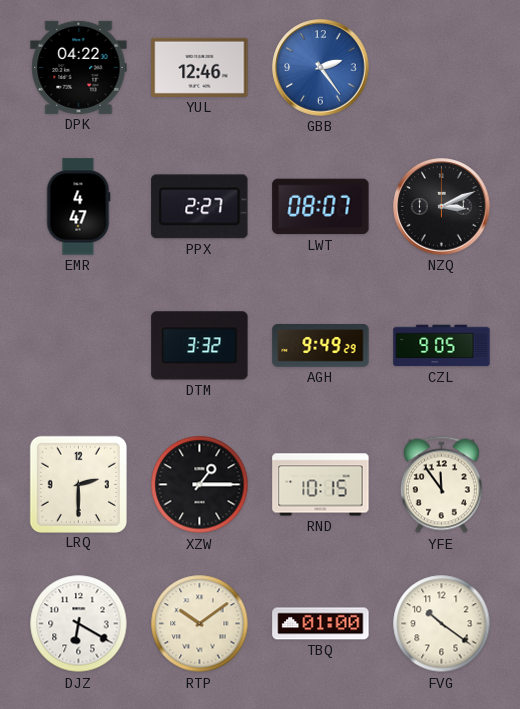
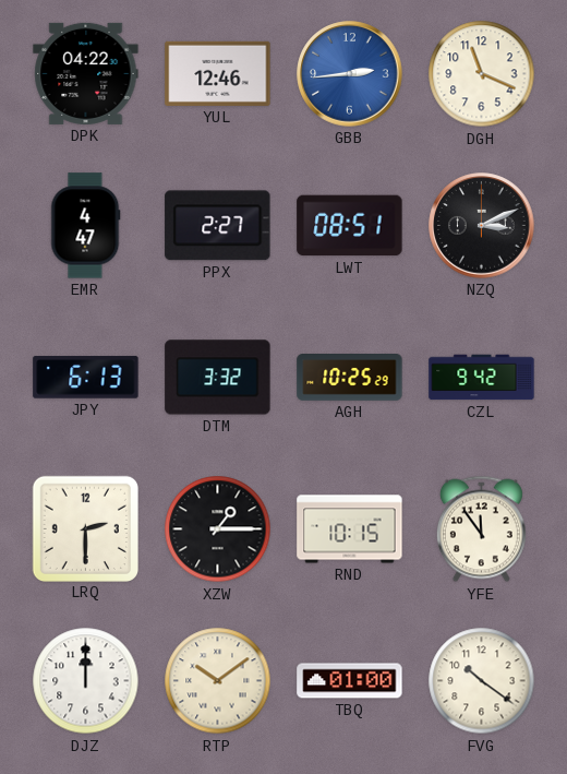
GBB: 2:24 -> 2:44 (350, 74)
DGH: none -> 11:19 (482, 74)
LWT: 08:07 -> 08:51 (350, 226)
JPY: none -> 6:13 (86, 378)
AGH: 9:49 -> 10:25 (350, 378)
CZL: 9:05 -> 9:42 (482, 378)
DJZ: 6:20 -> 12:00 (86, 681)
